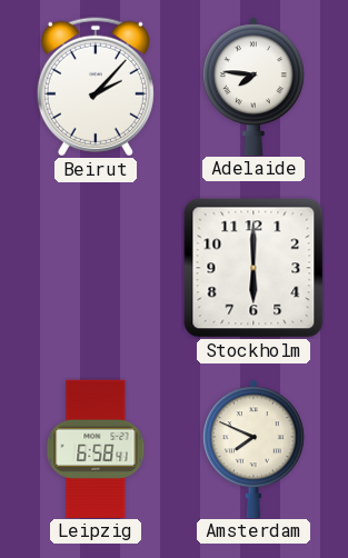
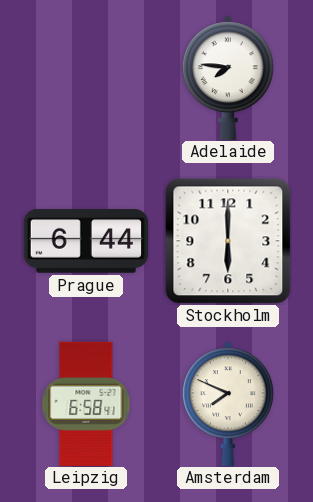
Beirut: 2:07 -> none (96, 87)
Prague: none -> 6:44 (85, 241)
